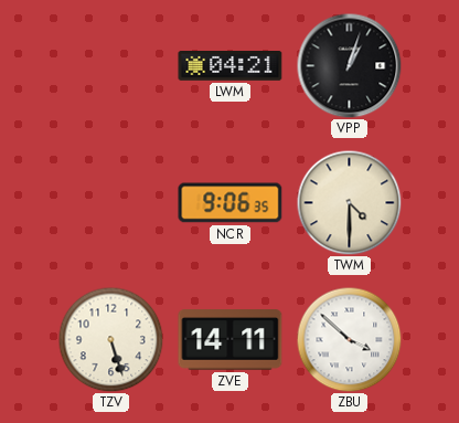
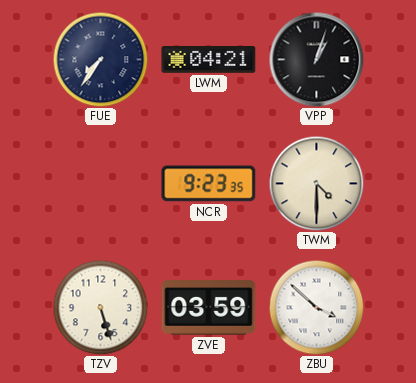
FUE: none -> 7:36 (100, 59)
NCR: 9:06 -> 9:23 (209, 184)
ZVE: 14:11 -> 03:59 (209, 308)
